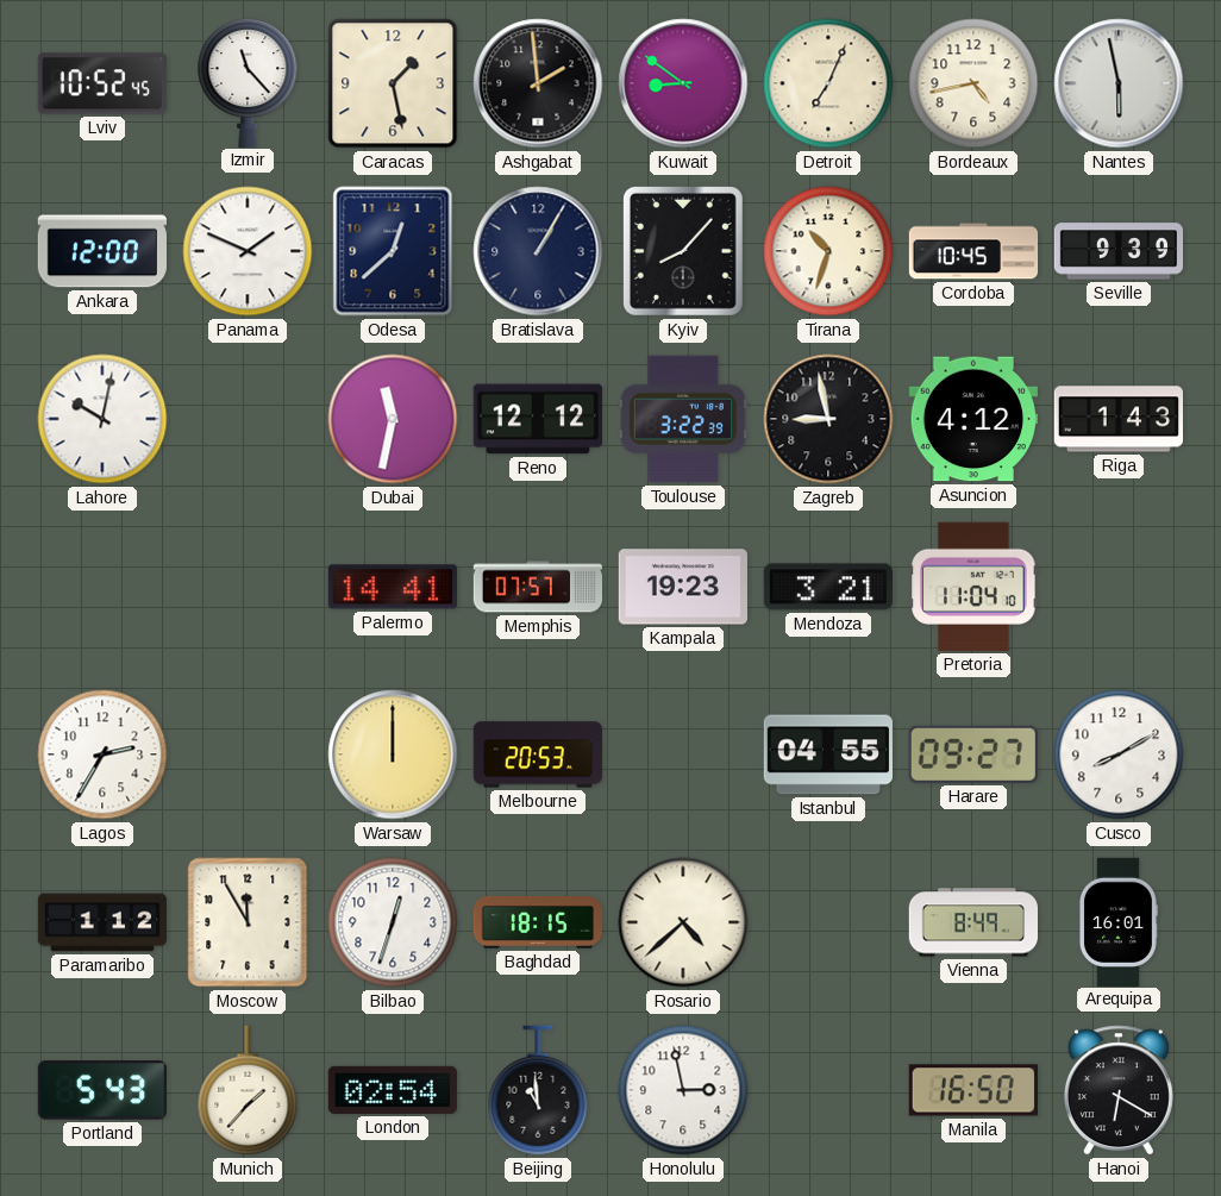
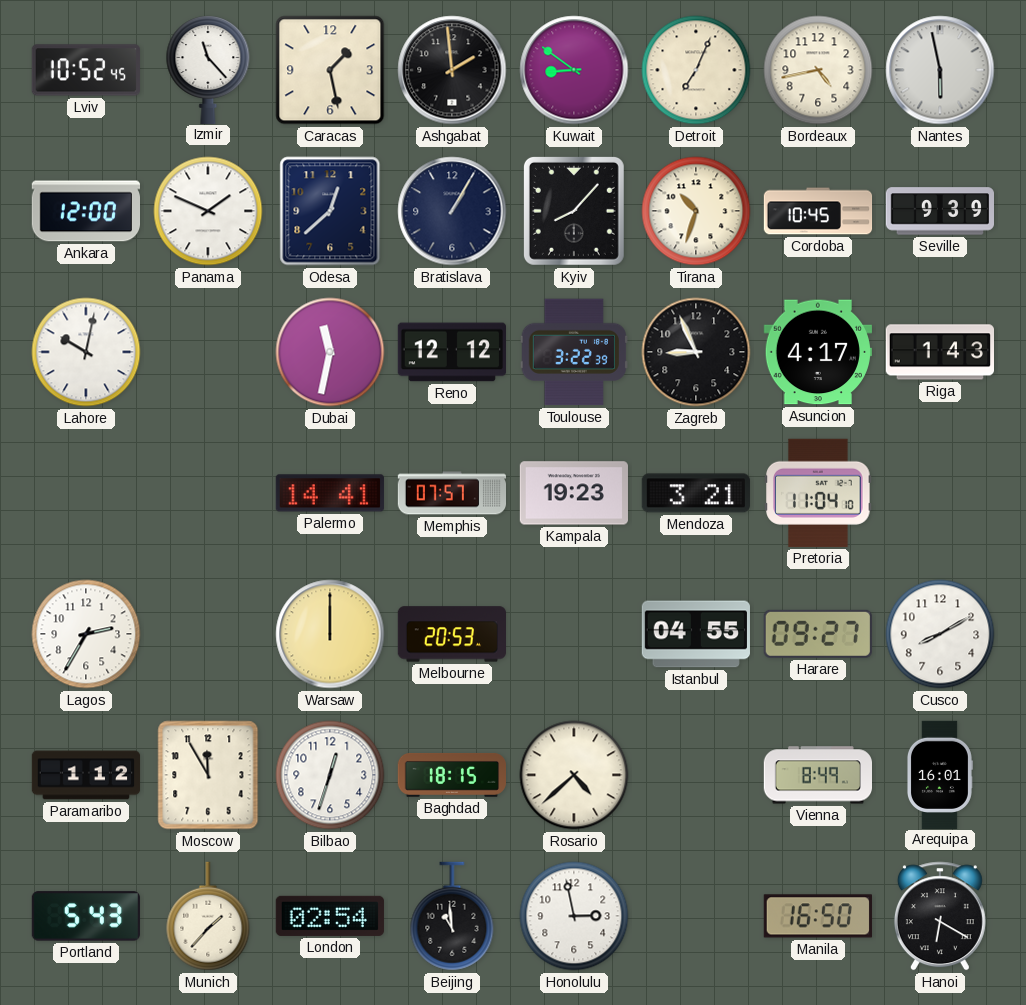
Zagreb: 8:58 -> 8:56 (696, 352)
Asuncion: 4:12 -> 4:17 (817, 352)
